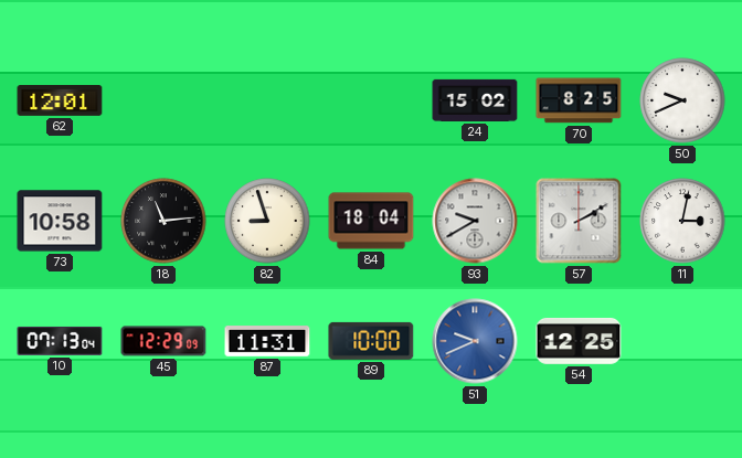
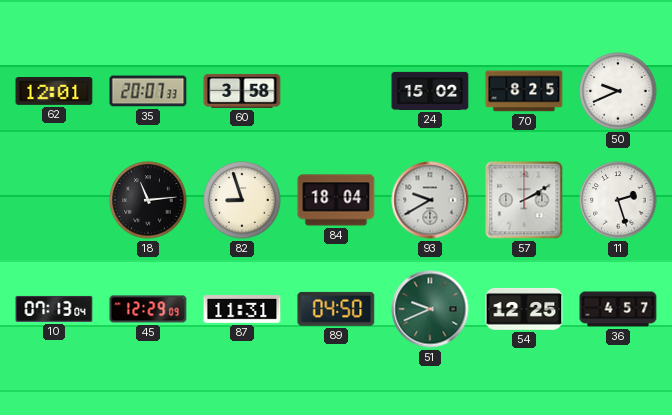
35: none -> 20:07 (148, 91)
60: none -> 3:58 (242, 91)
73: 10:58 -> none (60, 221)
11: 3:02 -> 2:27 (618, 200)
89: 10:00 -> 04:50 (336, 309)
51 dial: blue -> green (430, 309)
36: none -> 4:57 (618, 309)
